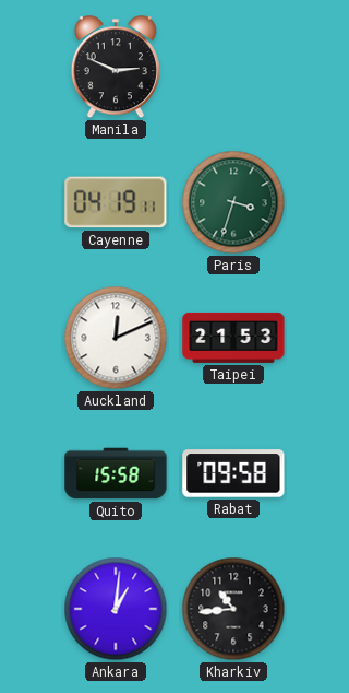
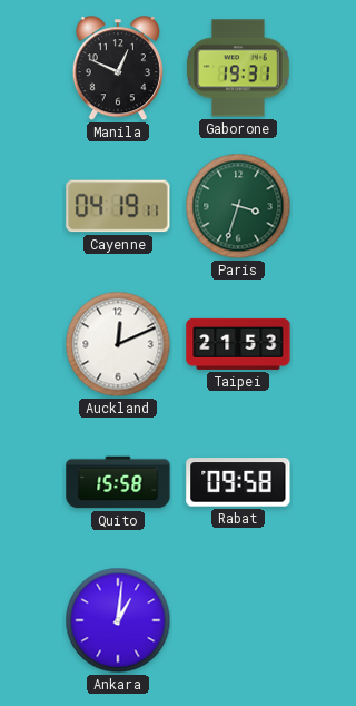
Manila: 2:49 -> 12:49 (118, 69)
Gaborone: none -> 19:31 (238, 68)
Kharkiv: 10:44 -> none (233, 609)
